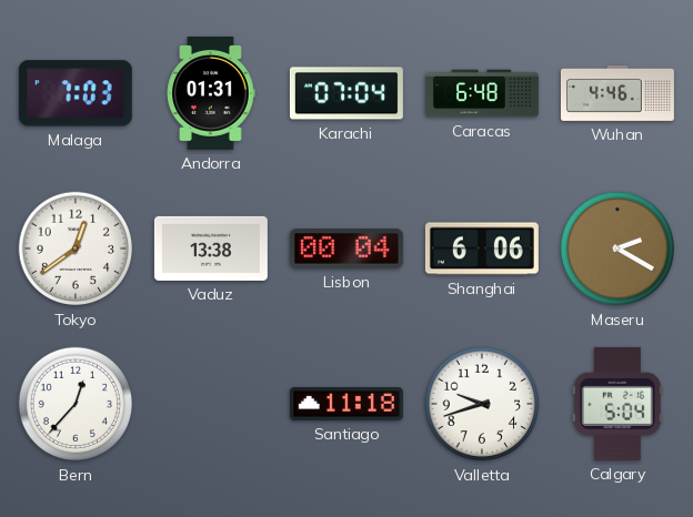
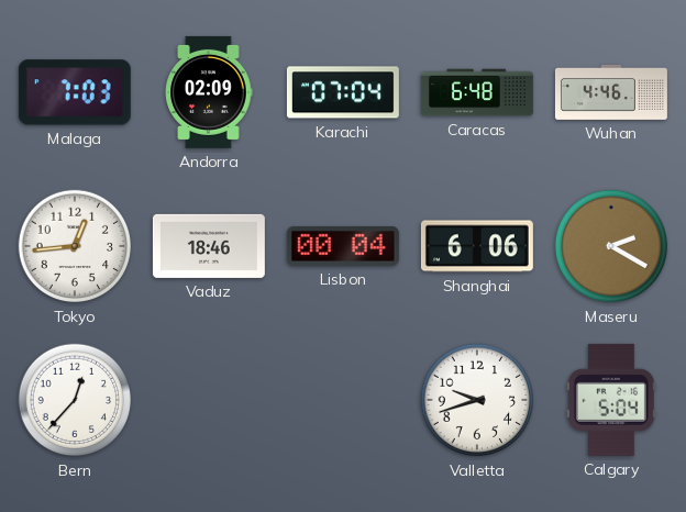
Andorra: 01:31 -> 02:09 (209, 92)
Tokyo: 12:39 -> 12:44 (75, 246)
Vaduz: 13:38 -> 18:46 (209, 246)
Santiago: 11:18 -> none (346, 404)
